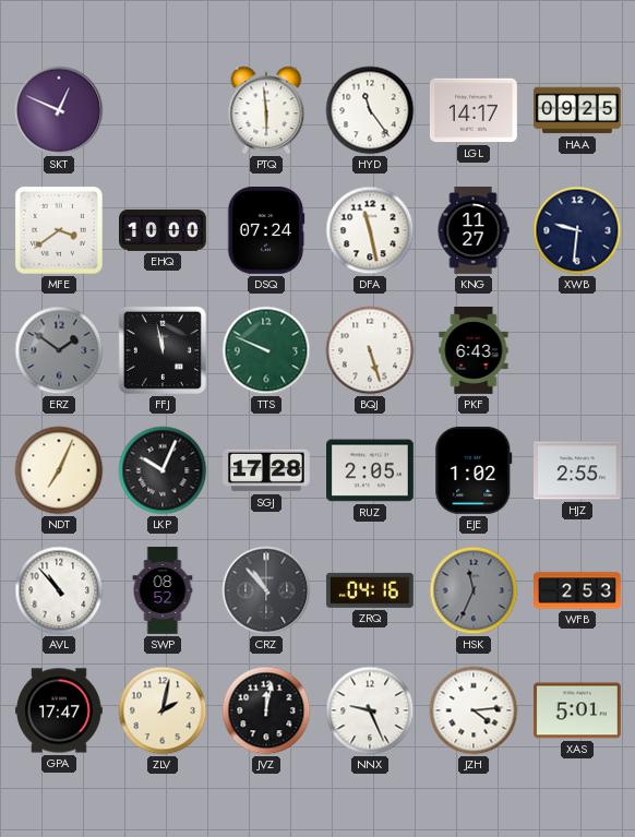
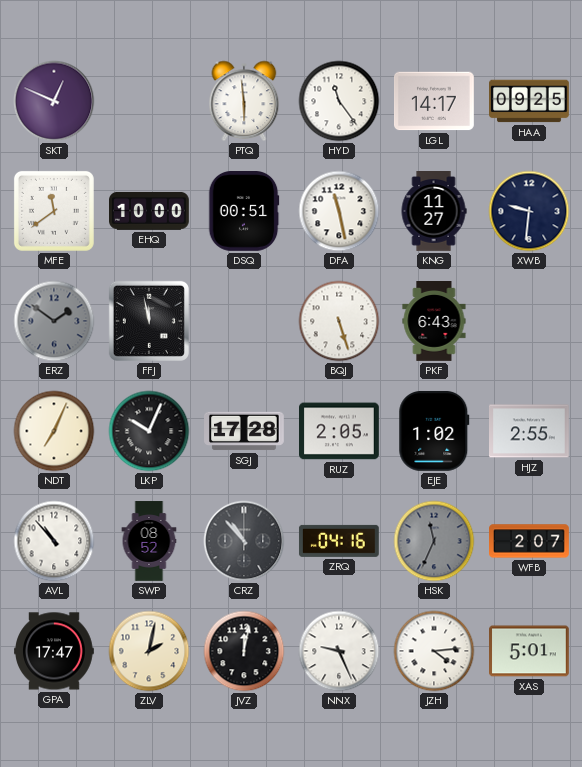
MFE: 3:39 -> 11:39 (54, 211)
DSQ: 07:24 -> 00:51 (244, 212)
TTS: 9:49 -> none (266, 350)
WFB: 2:53 -> 2:07 (529, 541)
